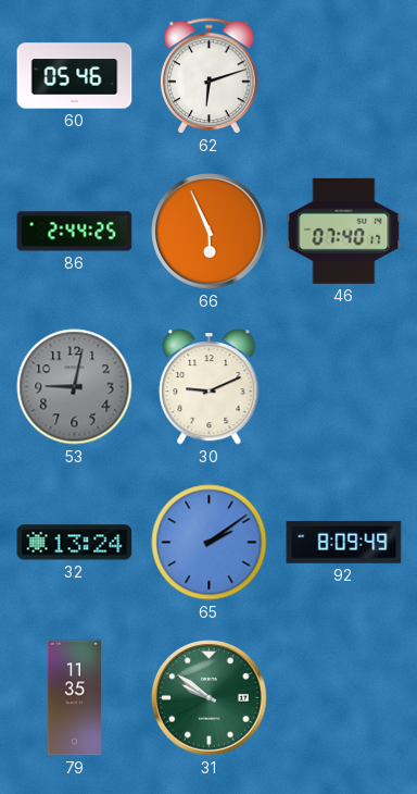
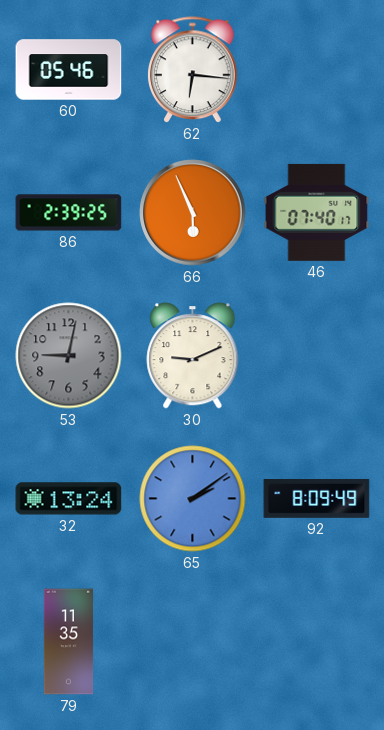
62: 6:12 -> 6:16 (193, 70)
86: 2:44 -> 2:39 (69, 213)
31: 9:51 -> none (210, 698)
